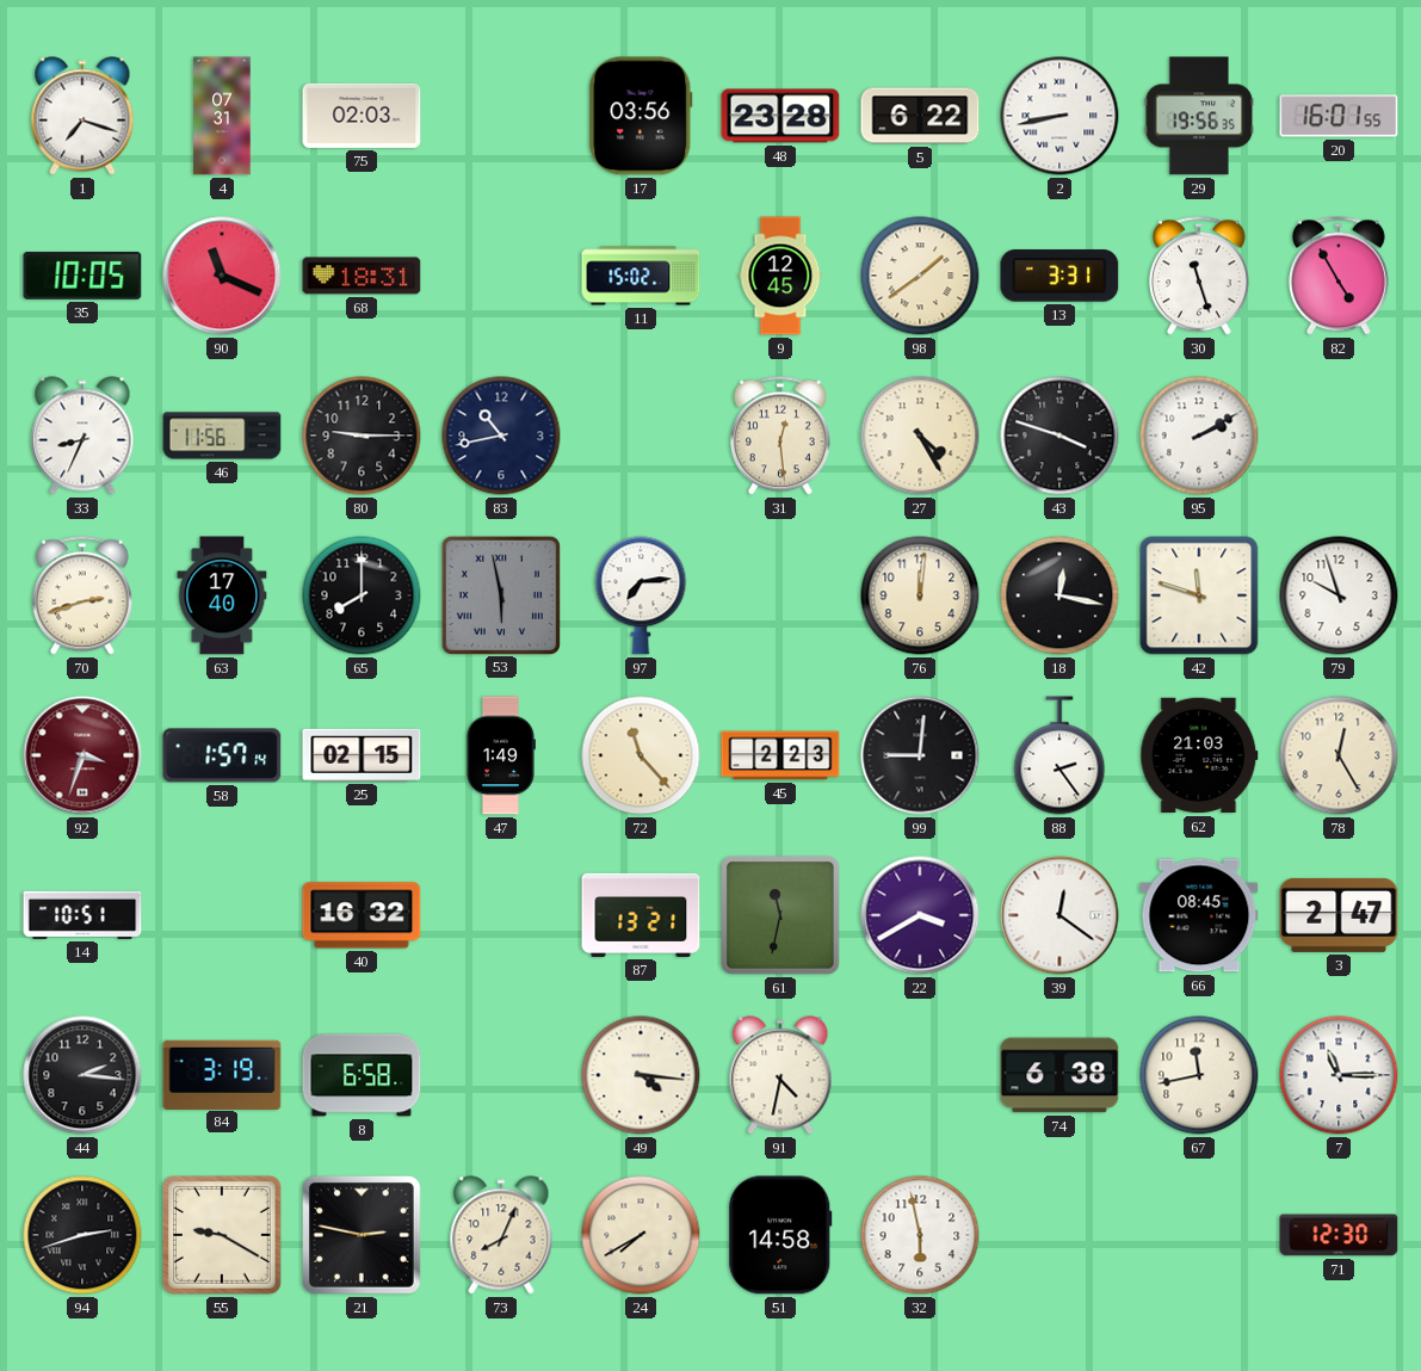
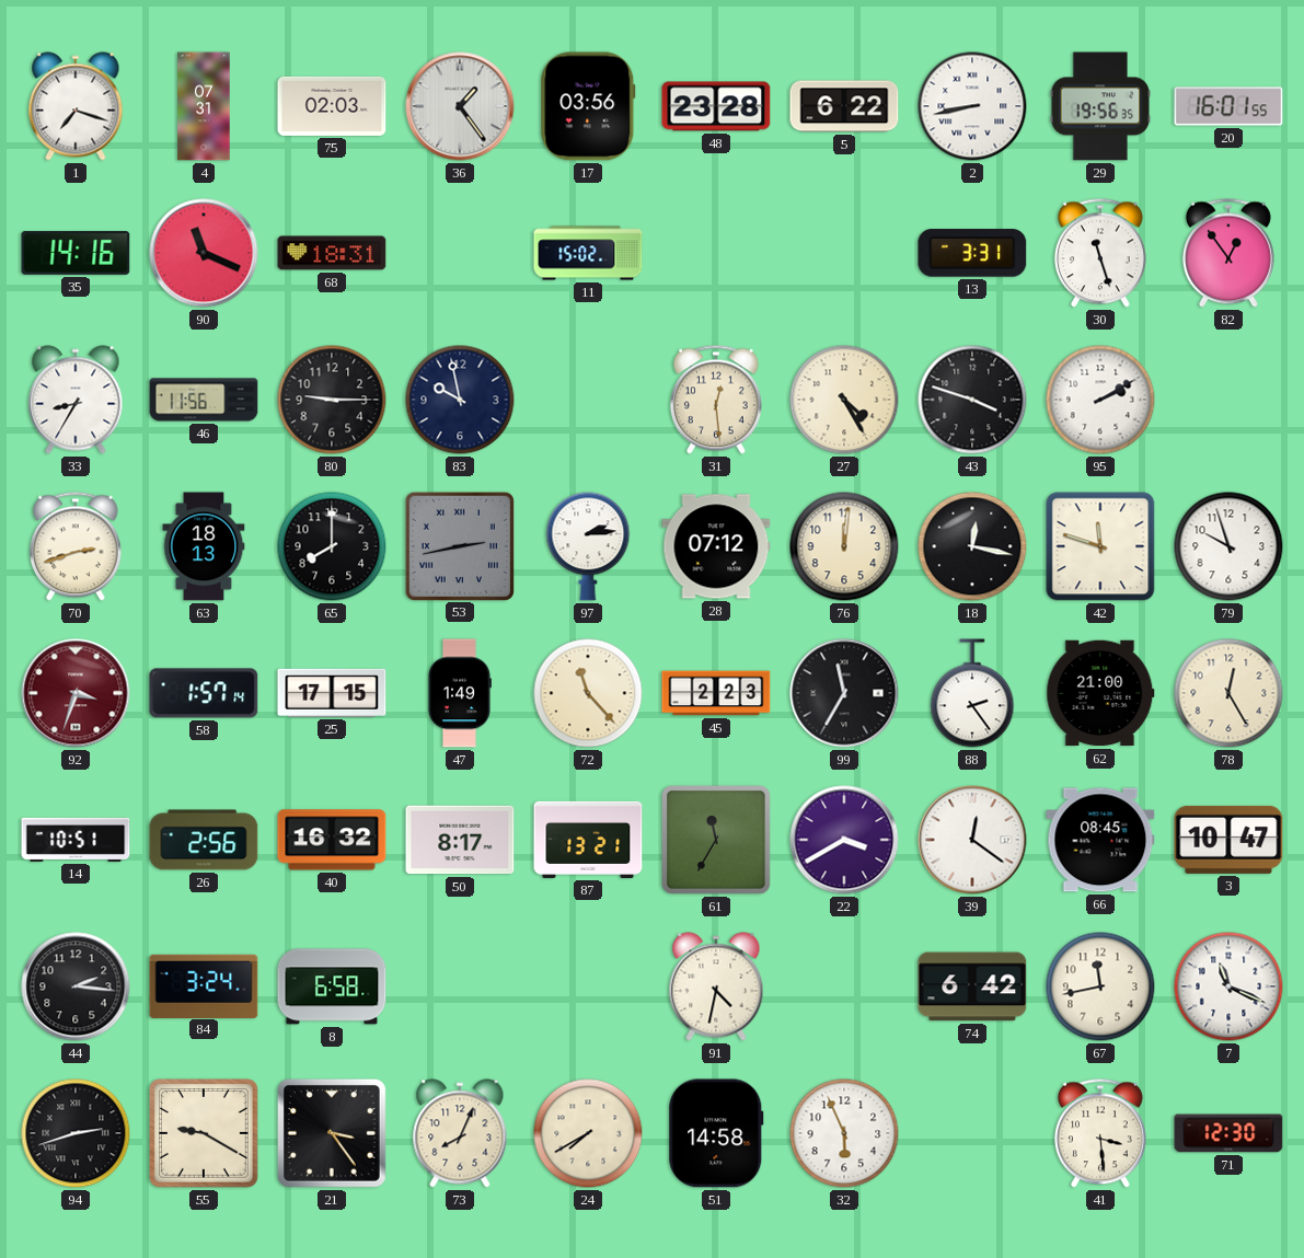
36: none -> 1:24 (460, 106)
35: 10:05 -> 14:16 (76, 253)
9: 12:45 -> none (780, 276)
98: 1:39 -> none (920, 276)
82: 4:55 -> 12:54 (1228, 253)
33: 8:34 -> 8:35 (76, 400)
83: 10:43 -> 9:58 (460, 400)
63: 17:40 -> 18:13 (204, 546)
53: 5:58 -> 2:43 (459, 545)
97: 7:14 -> 2:14 (588, 546)
28: none -> 07:12 (716, 546)
25: 02:15 -> 17:15 (332, 693)
99: 9:01 -> 11:35 (844, 693)
62: 21:03 -> 21:00 (1100, 693)
26: none -> 2:56 (204, 840)
50: none -> 8:17 (460, 840)
61: 11:32 -> 11:35 (717, 841)
3: 2:47 -> 10:47 (1228, 840)
84: 3:19 -> 3:24 (204, 985)
49: 4:16 -> none (641, 1075)
74: 6:38 -> 6:42 (972, 986)
7: 11:15 -> 11:19 (1228, 986)
21: 2:47 -> 3:24 (332, 1133)
32: 5:58 -> 5:56 (844, 1133)
41: none -> 3:29 (1100, 1133)
